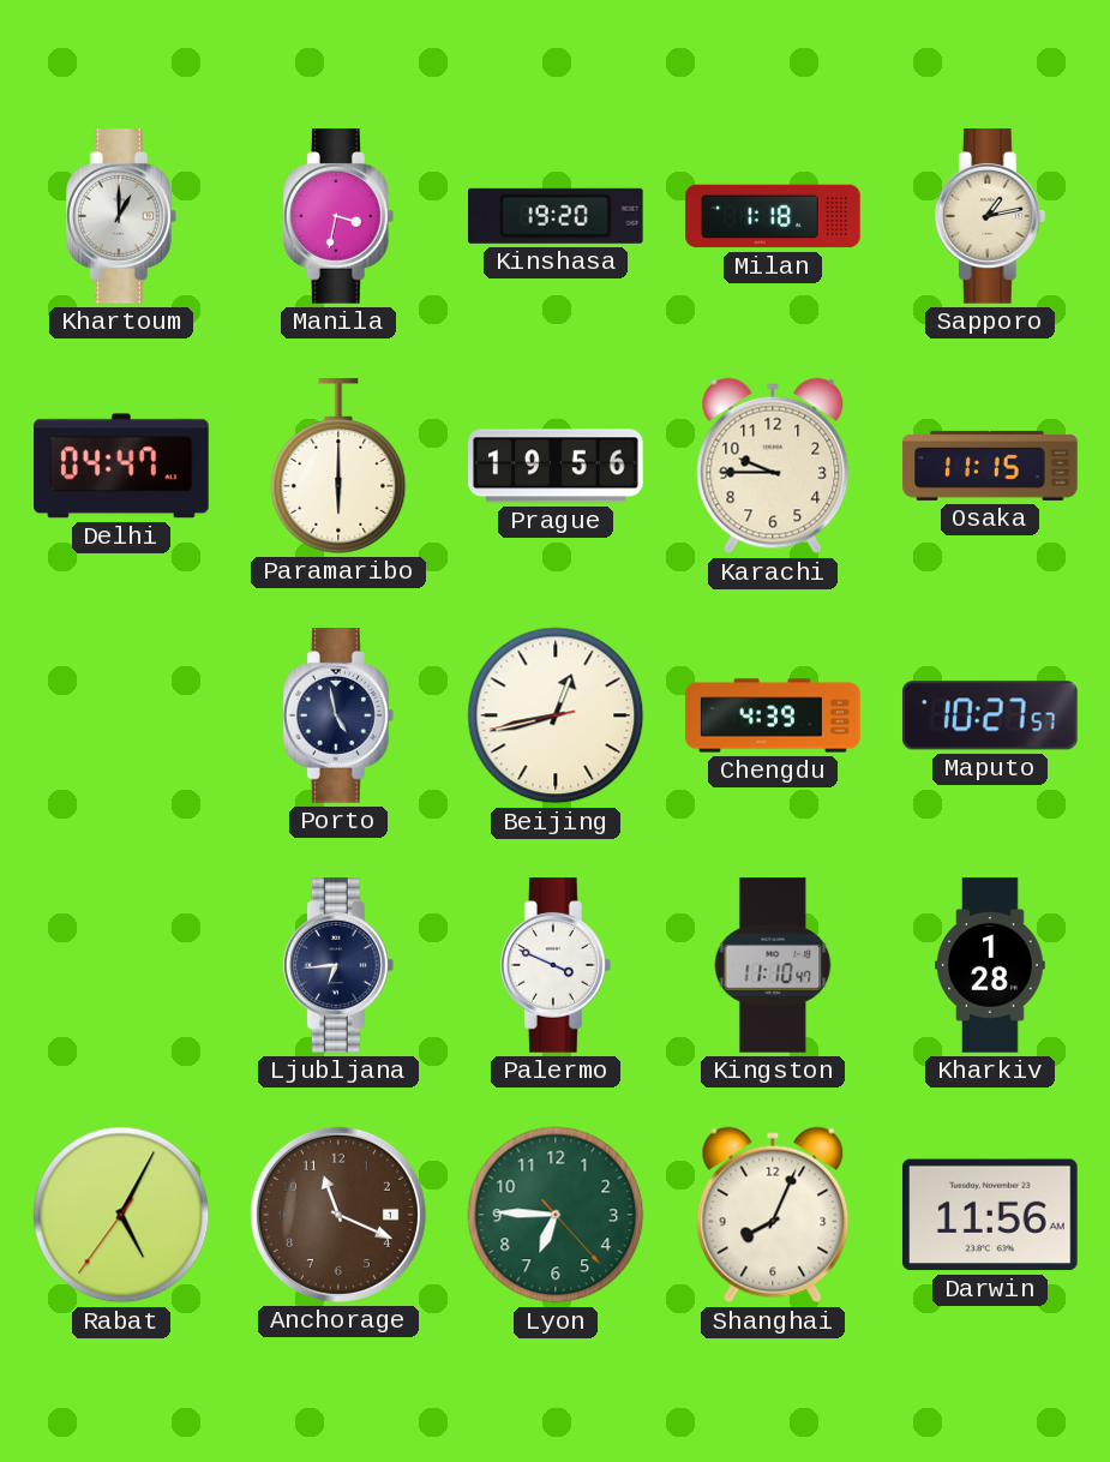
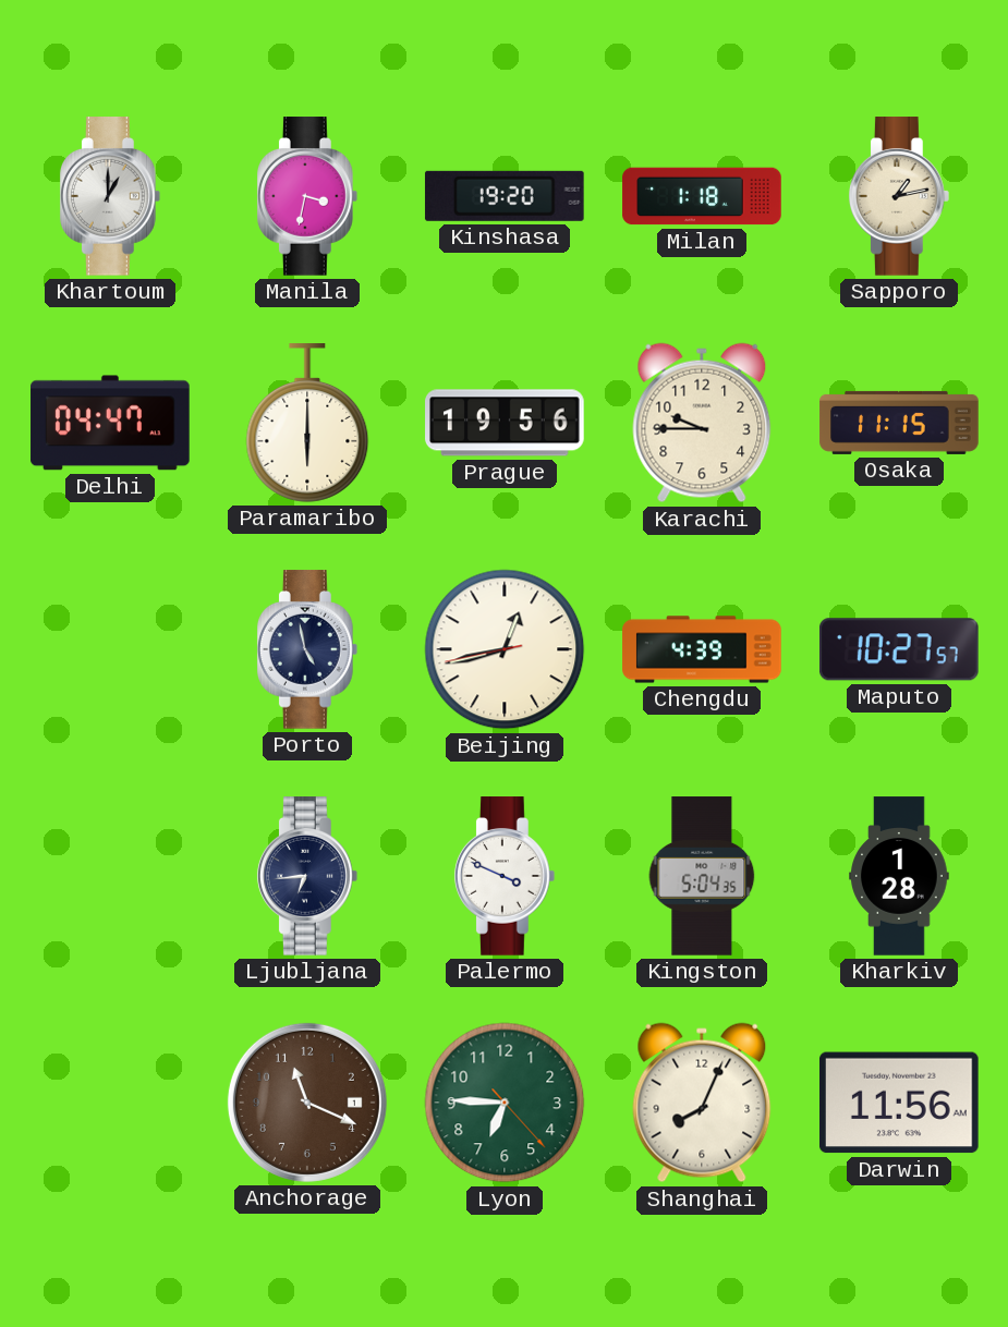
Kingston: 11:10 -> 5:04 (702, 876)
Rabat: 5:04 -> none (121, 1215)
